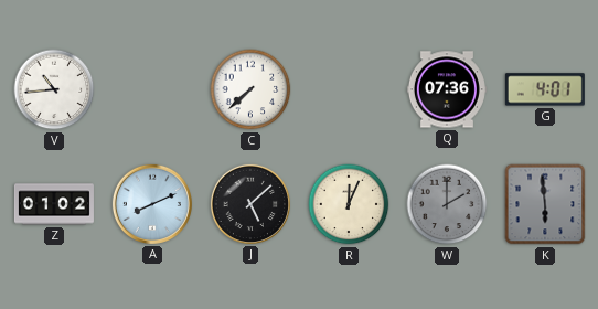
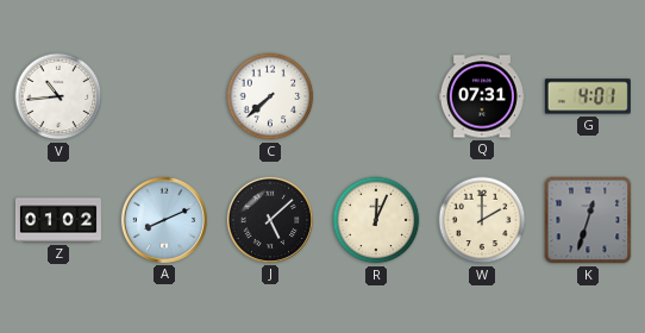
Q: 07:36 -> 07:31 (482, 96)
W dial: grey -> cream (482, 220)
K: 5:59 -> 12:33 (588, 220)
